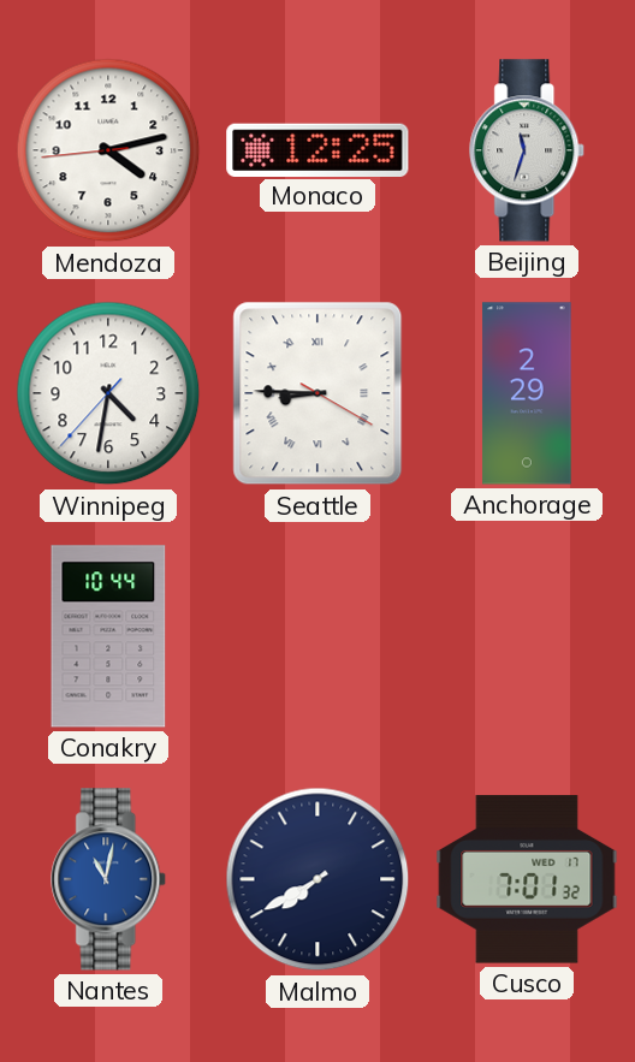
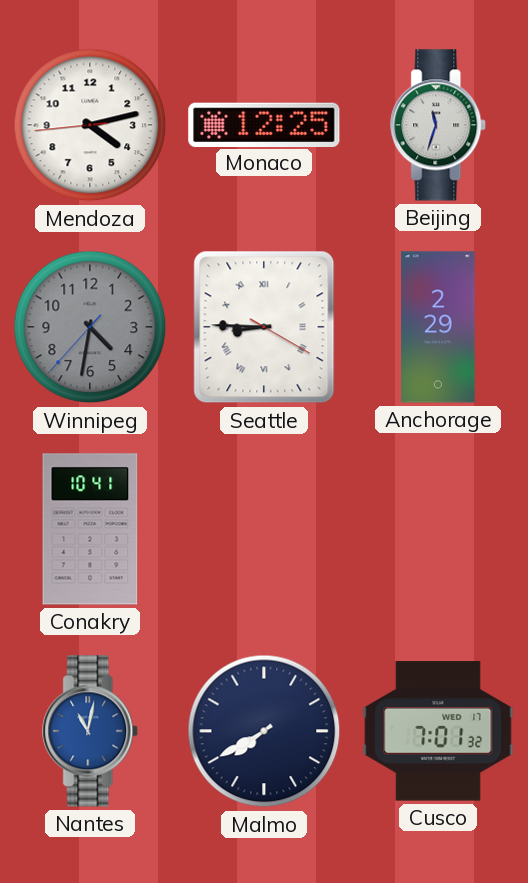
Winnipeg dial: white -> grey (90, 327)
Conakry: 10:44 -> 10:41 (90, 529)
